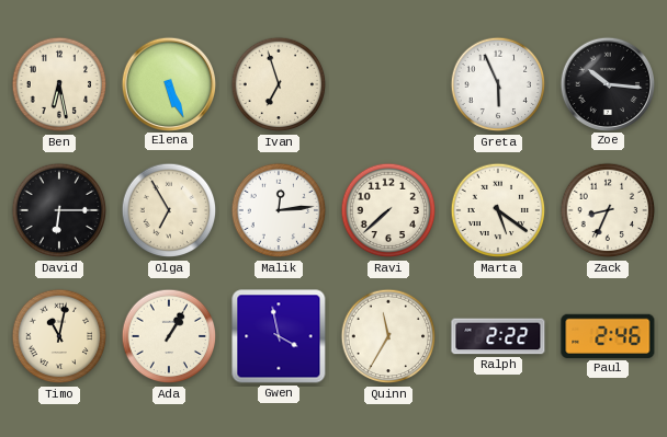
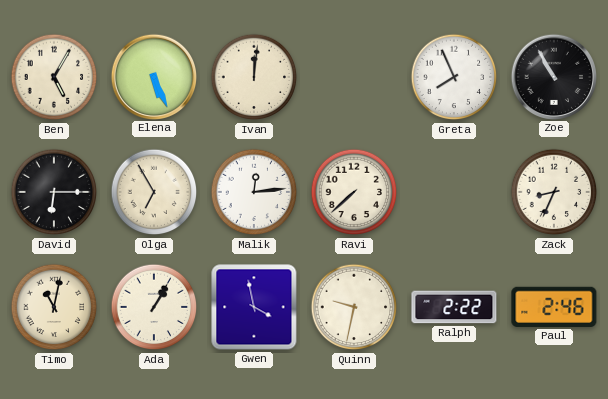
Ben: 6:28 -> 5:05 (54, 77)
Ivan: 6:57 -> 12:01 (254, 77)
Greta: 5:56 -> 7:56 (454, 77)
Zoe: 10:16 -> 10:55 (553, 76)
Marta: 5:21 -> none (498, 210)
Quinn: 11:35 -> 9:32 (354, 307)
